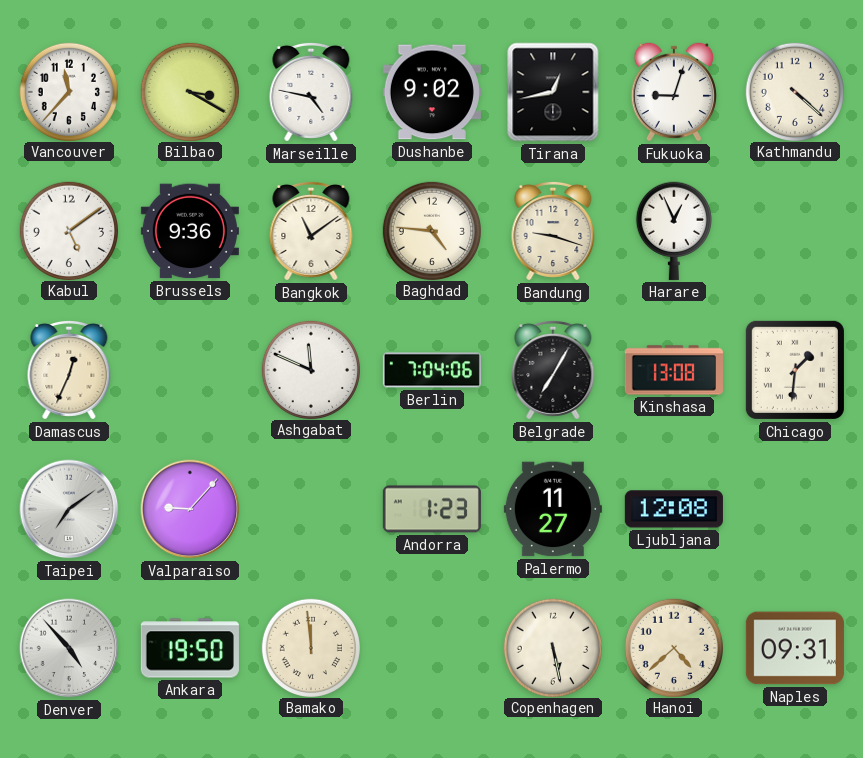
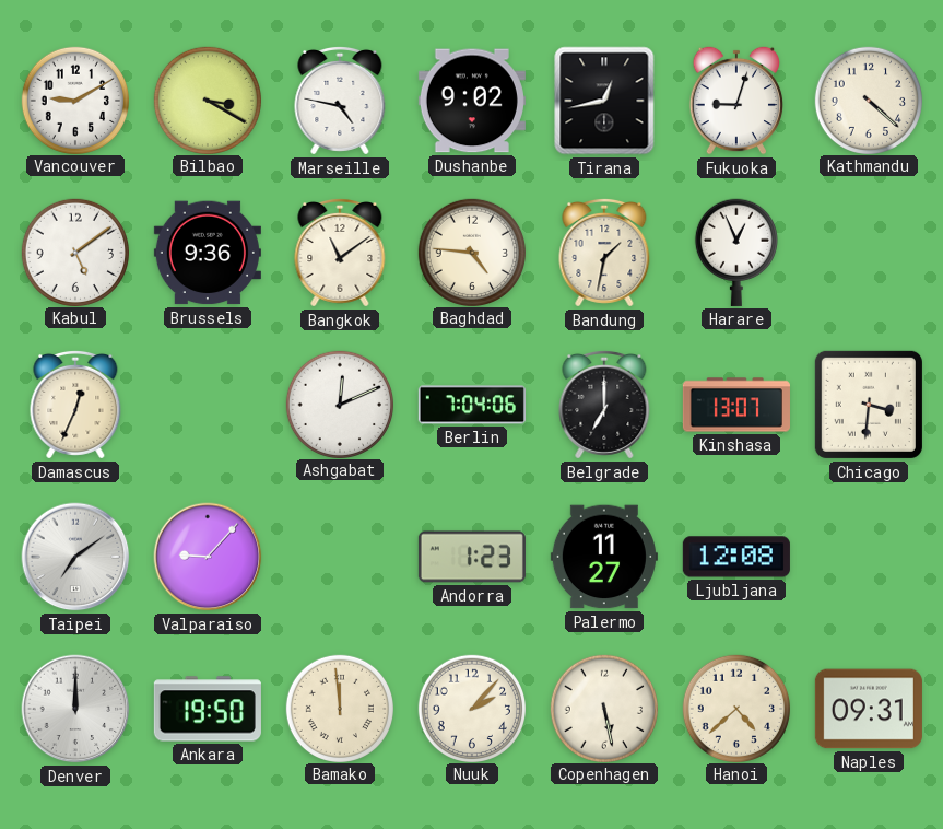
Vancouver: 11:37 -> 9:10 (74, 100)
Bandung: 9:18 -> 1:32 (604, 253)
Ashgabat: 11:49 -> 12:11 (339, 404)
Belgrade: 7:05 -> 7:00 (604, 405)
Kinshasa: 13:08 -> 13:07 (736, 405)
Chicago: 1:31 -> 3:31 (869, 405)
Denver: 4:53 -> 12:00 (75, 709)
Nuuk: none -> 2:07 (471, 708)
